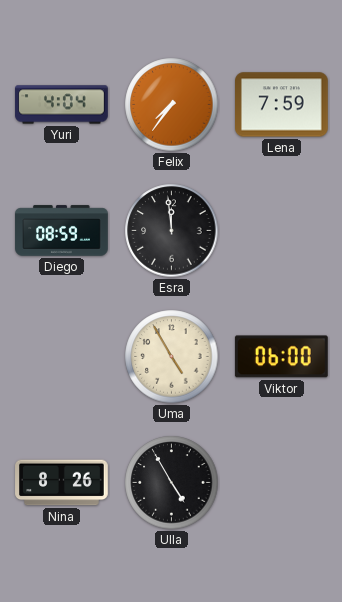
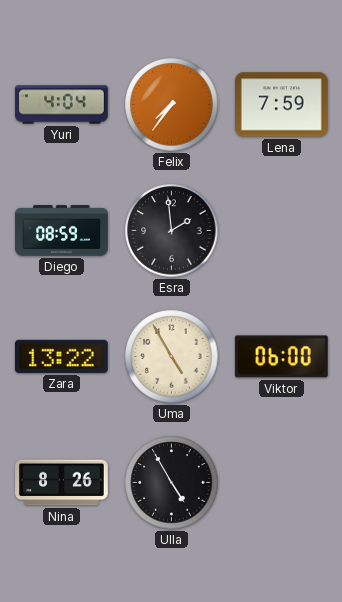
Esra: 11:59 -> 1:59 (172, 231)
Zara: none -> 13:22 (62, 356)
